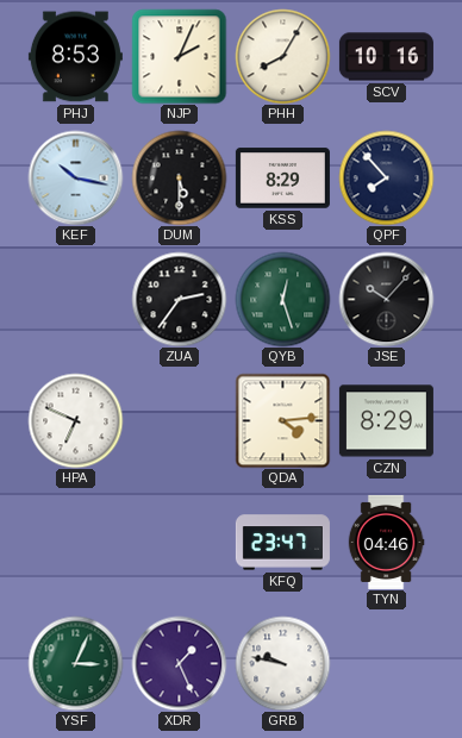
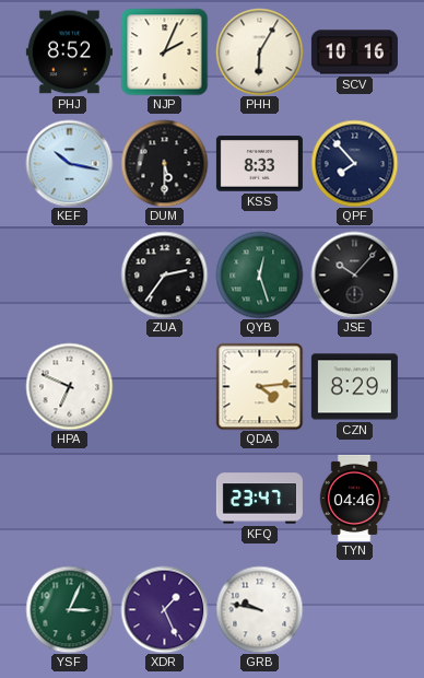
PHJ: 8:53 -> 8:52 (69, 52)
PHH: 8:05 -> 6:05 (259, 51)
KSS: 8:29 -> 8:33 (259, 164)
